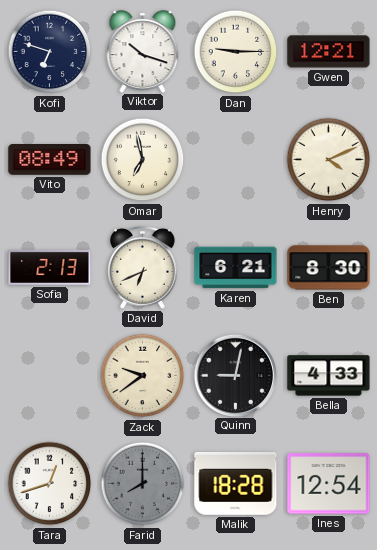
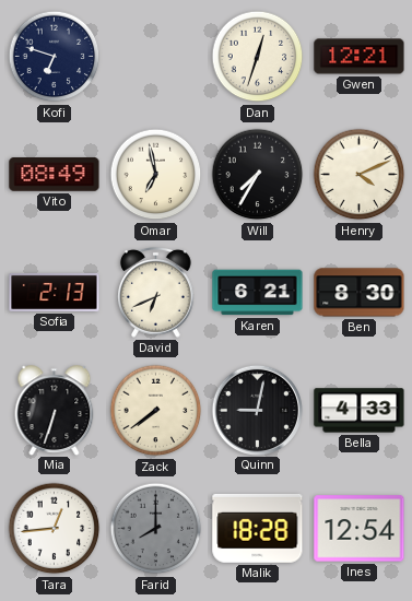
Viktor: 10:18 -> none (143, 51)
Dan: 9:15 -> 12:33 (258, 57)
Will: none -> 7:35 (258, 175)
Mia: none -> 6:33 (55, 410)
Zack: 9:39 -> 7:39 (156, 411)
Tara: 12:42 -> 12:44 (55, 529)
